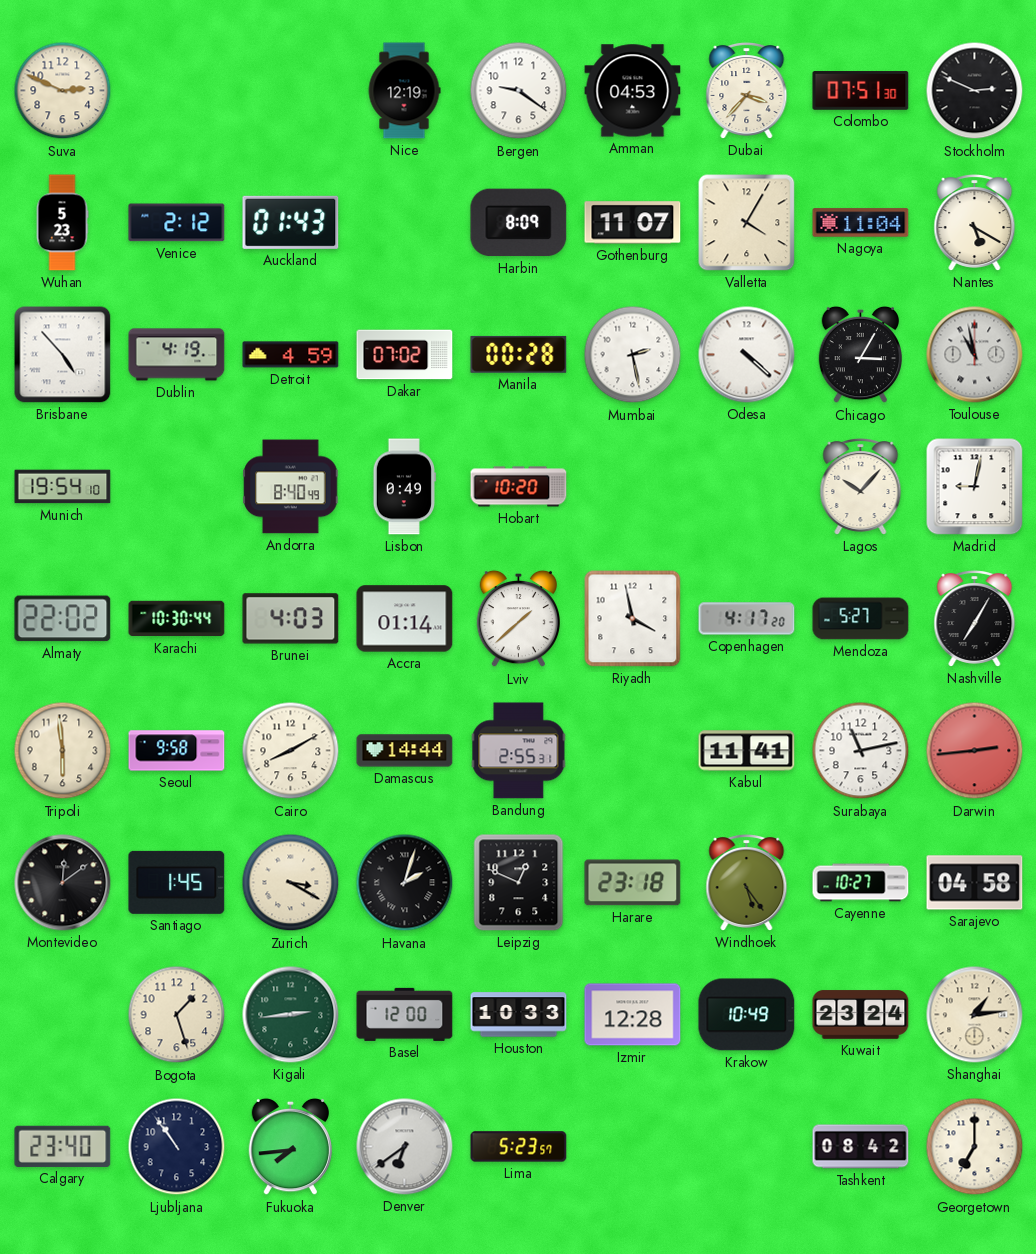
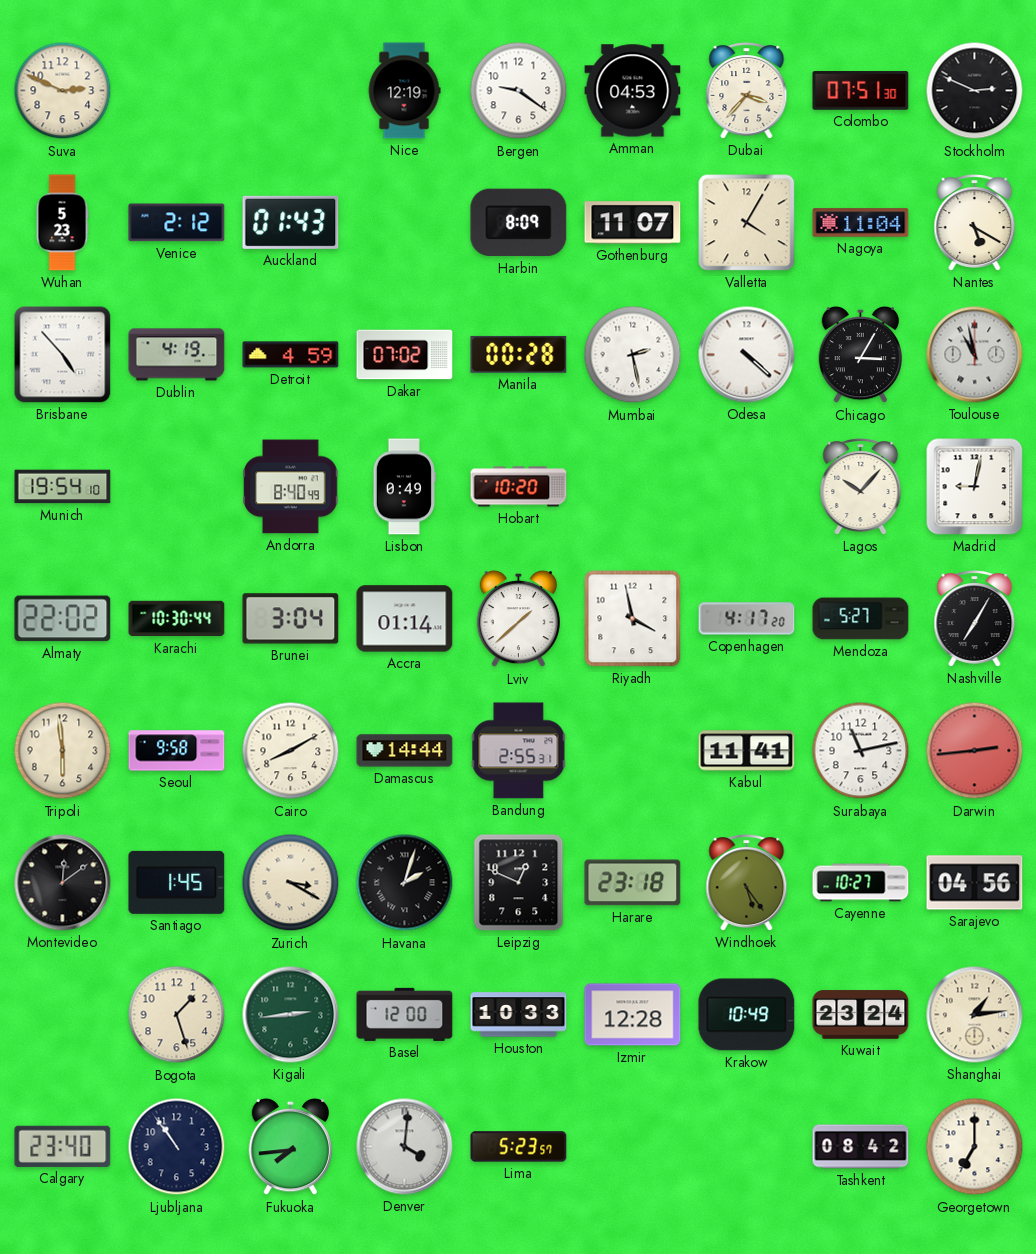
Brunei: 4:03 -> 3:04 (291, 619)
Sarajevo: 04:58 -> 04:56 (975, 883)
Denver: 6:39 -> 4:01 (405, 1147)
